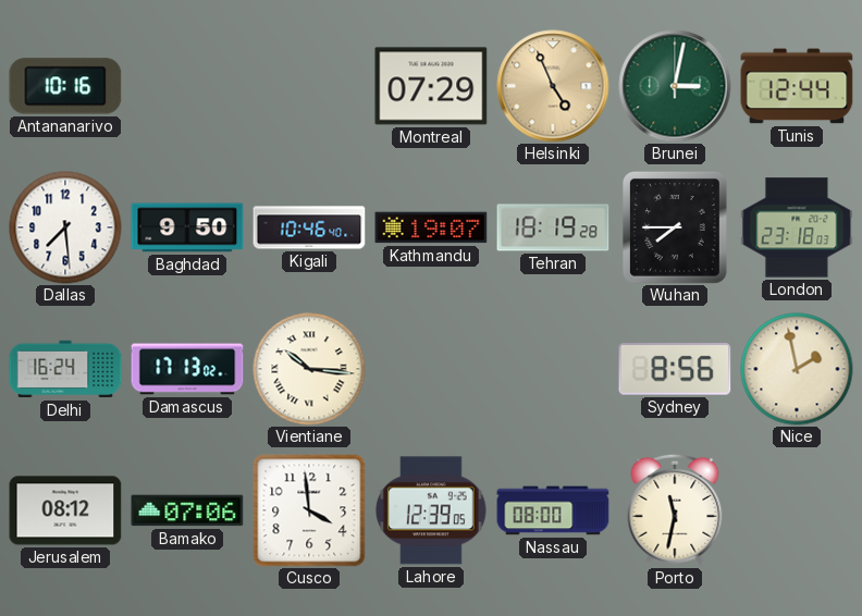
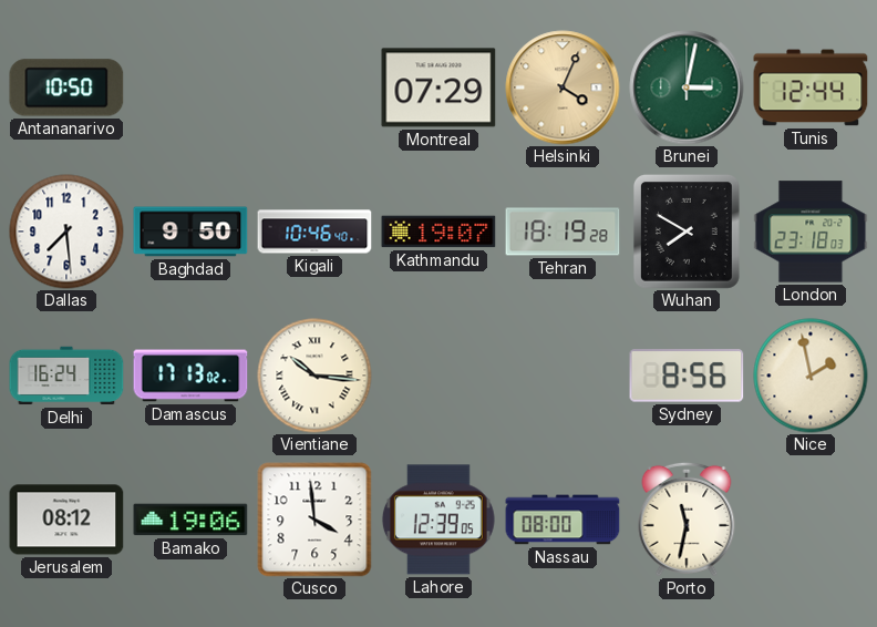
Antananarivo: 10:16 -> 10:50 (66, 88)
Helsinki: 4:56 -> 4:04 (563, 88)
Wuhan: 7:45 -> 7:50 (687, 232)
Bamako: 07:06 -> 19:06 (190, 520)
